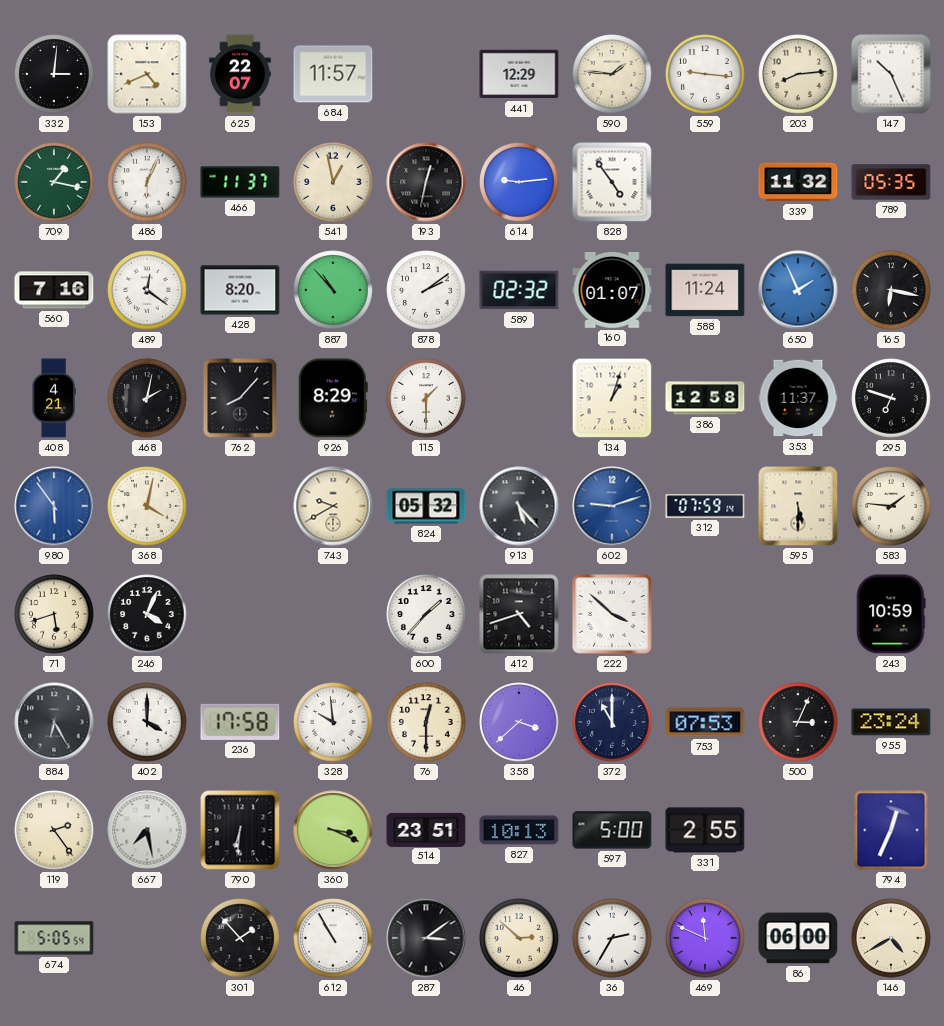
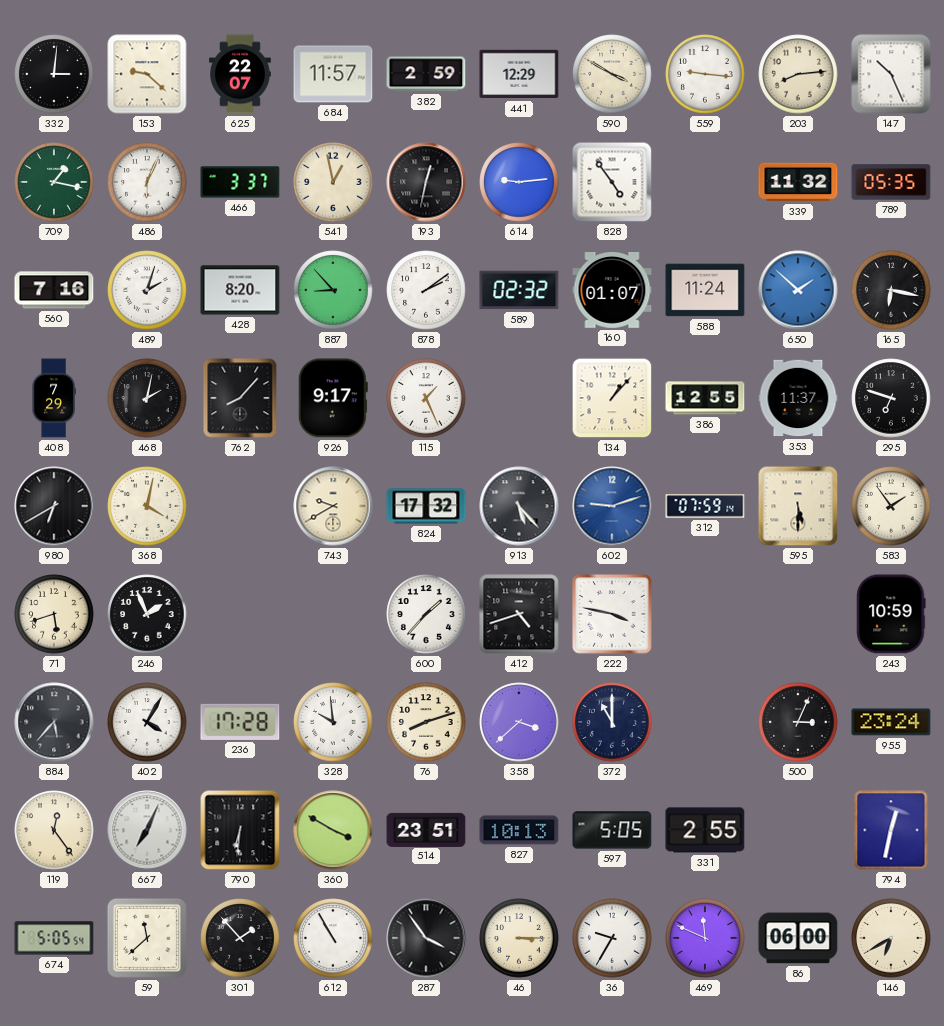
153: 4:41 -> 9:22 (147, 74)
382: none -> 2:59 (426, 74)
590: 1:46 -> 3:50 (612, 74)
466: 11:37 -> 3:37 (240, 182)
489: 12:21 -> 2:03 (147, 290)
887: 10:53 -> 8:53 (333, 290)
650: 1:56 -> 1:52 (798, 290)
408: 4:21 -> 7:29 (54, 398)
926: 8:29 -> 9:17 (333, 398)
115: 1:30 -> 1:26 (426, 398)
134: 1:03 -> 1:07 (612, 398)
386: 12:58 -> 12:55 (705, 398)
980: 5:54 -> 6:40 (54, 506)
980 dial: blue -> black (54, 506)
824: 05:32 -> 17:32 (426, 506)
583: 1:46 -> 1:54 (891, 506)
246: 4:04 -> 1:56 (147, 614)
222: 3:52 -> 3:47 (612, 614)
884: 6:25 -> 5:37 (54, 722)
402: 4:00 -> 4:05 (147, 722)
236: 17:58 -> 17:28 (240, 722)
76: 12:30 -> 8:12 (426, 722)
753: 07:53 -> none (705, 722)
119: 2:24 -> 12:24 (54, 830)
667: 7:28 -> 7:04 (147, 830)
360: 3:19 -> 3:50 (333, 830)
597: 5:00 -> 5:05 (612, 830)
794: 12:34 -> 12:32 (891, 830)
59: none -> 11:38 (147, 938)
287: 3:09 -> 3:54 (426, 938)
46: 2:52 -> 3:15 (519, 938)
36: 2:35 -> 9:35 (612, 938)
146: 4:40 -> 6:40 (891, 938)
